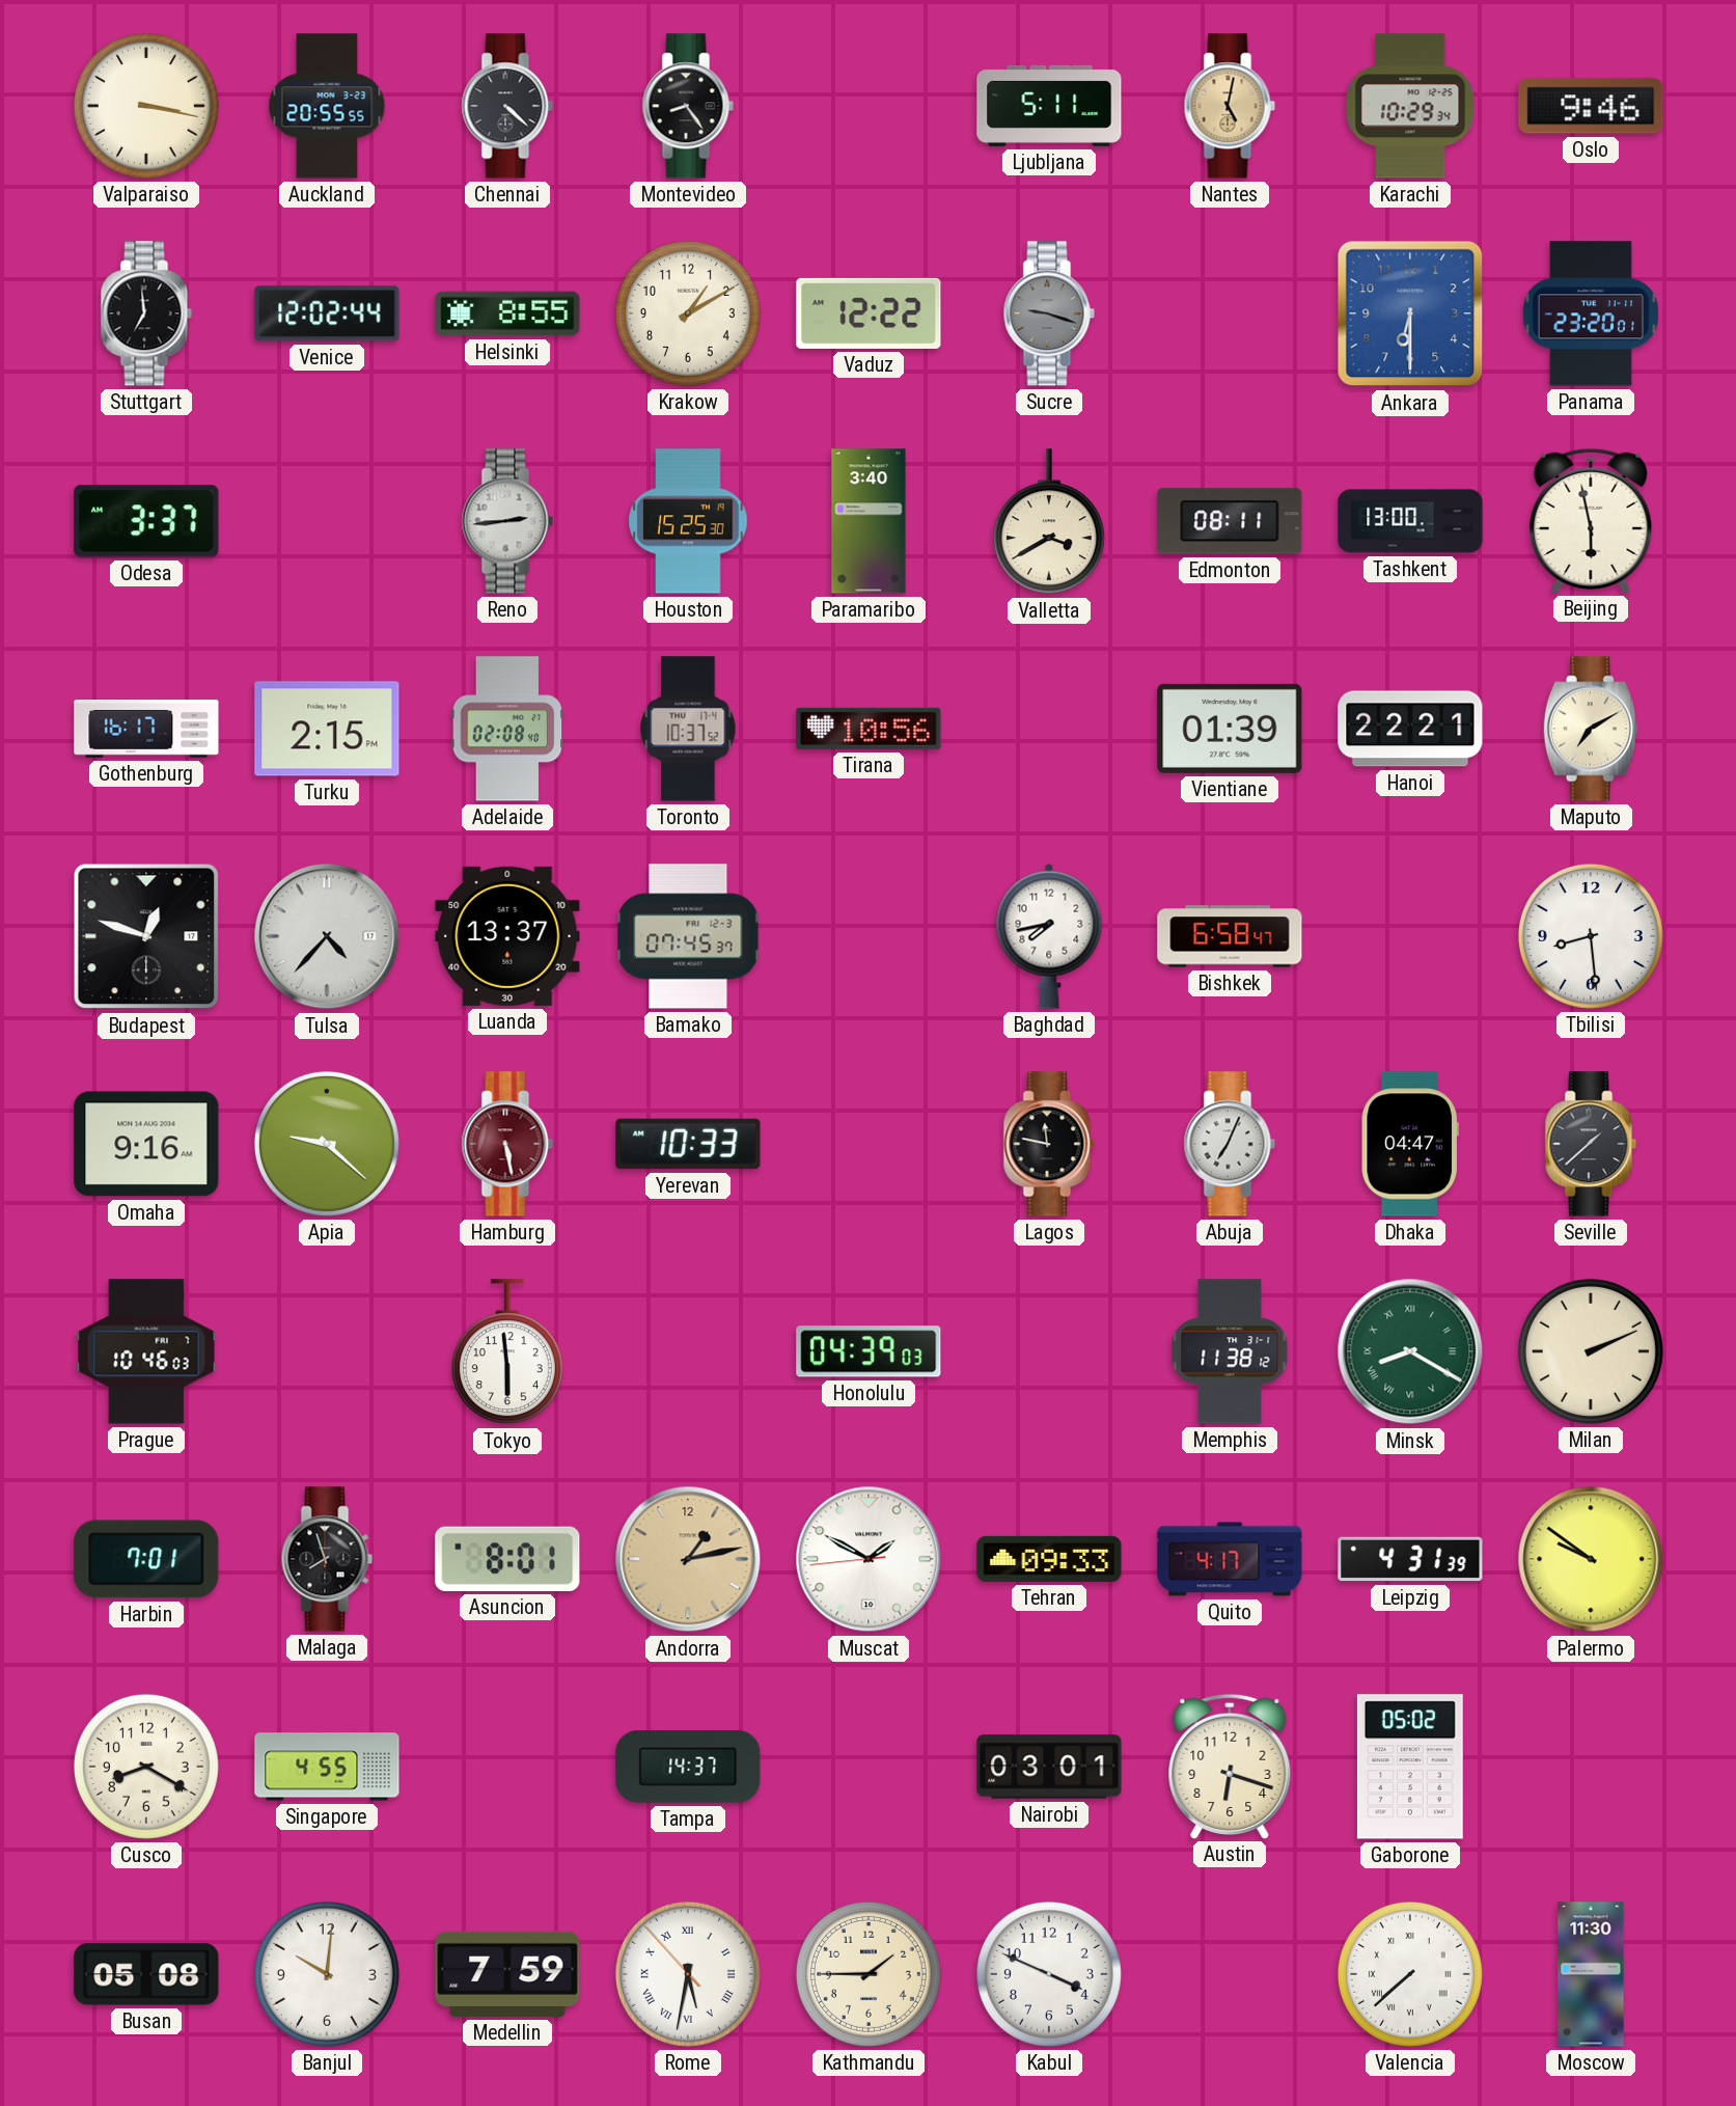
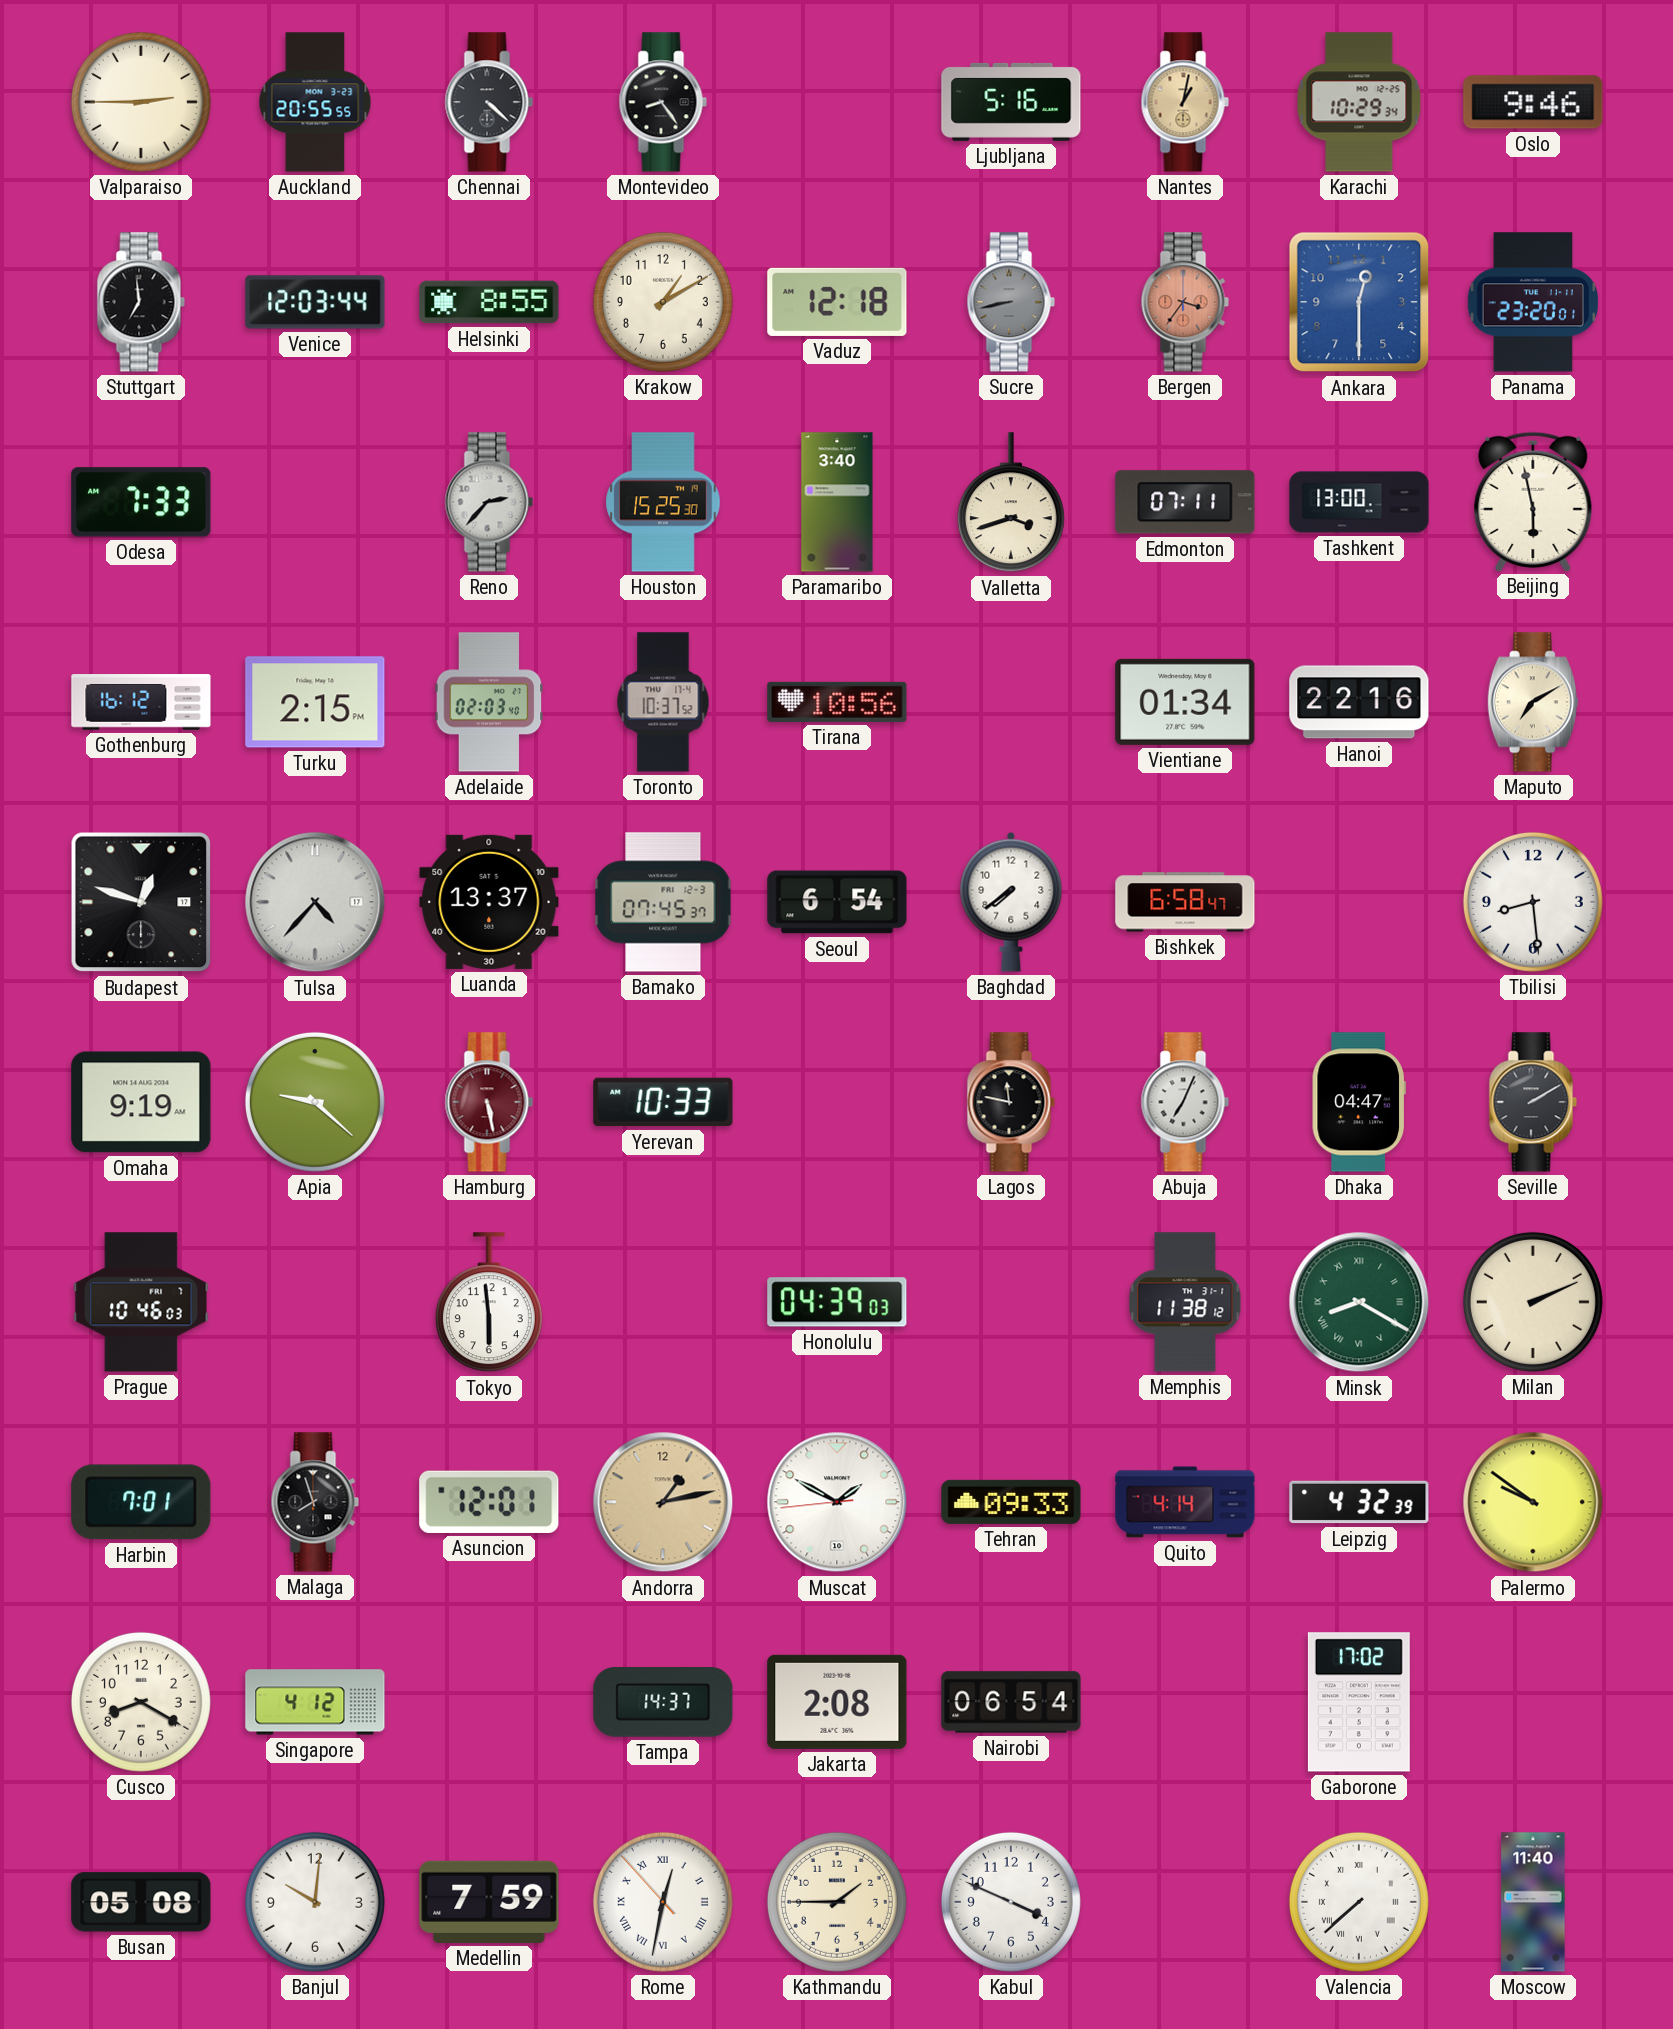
Valparaiso: 3:17 -> 2:45 (141, 102)
Ljubljana: 5:11 -> 5:16 (1011, 102)
Nantes: 5:02 -> 1:02 (1185, 102)
Venice: 12:02 -> 12:03 (315, 302)
Vaduz: 12:22 -> 12:18 (837, 302)
Sucre: 9:18 -> 8:43 (1011, 302)
Bergen: none -> 3:36 (1185, 302)
Ankara: 6:30 -> 12:30 (1359, 302)
Odesa: 3:37 -> 7:33 (141, 502)
Reno: 2:44 -> 2:37 (489, 502)
Valletta: 3:40 -> 3:42 (1011, 503)
Edmonton: 08:11 -> 07:11 (1185, 502)
Gothenburg: 16:17 -> 16:12 (141, 702)
Adelaide: 02:08 -> 02:03 (489, 702)
Vientiane: 01:39 -> 01:34 (1185, 702)
Hanoi: 22:21 -> 22:16 (1359, 702)
Seoul: none -> 6:54 (837, 902)
Baghdad: 7:43 -> 7:39 (1011, 902)
Omaha: 9:16 -> 9:19 (141, 1102)
Seville: 1:38 -> 2:10 (1533, 1102)
Asuncion: 8:01 -> 12:01 (489, 1502)
Quito: 4:17 -> 4:14 (1185, 1502)
Leipzig: 4:31 -> 4:32 (1359, 1502)
Singapore: 4:55 -> 4:12 (315, 1702)
Jakarta: none -> 2:08 (837, 1702)
Nairobi: 03:01 -> 06:54 (1011, 1702)
Austin: 6:18 -> none (1230, 1766)
Gaborone: 05:02 -> 17:02 (1359, 1702)
Rome: 5:31 -> 12:31 (663, 1902)
Moscow: 11:30 -> 11:40 (1533, 1902)
